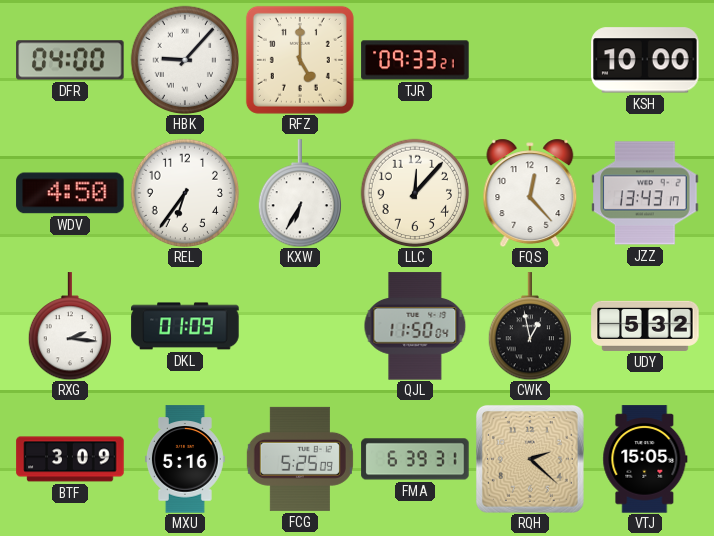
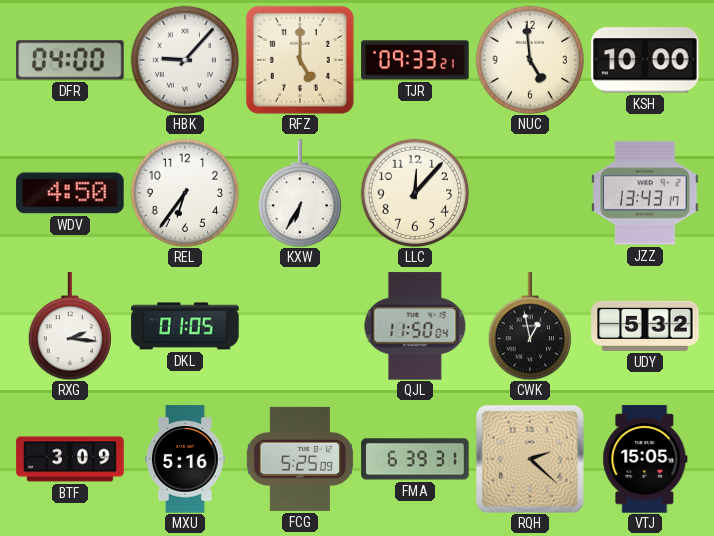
NUC: none -> 4:59 (530, 60)
FQS: 12:23 -> none (530, 193)
DKL: 01:09 -> 01:05 (185, 326)
